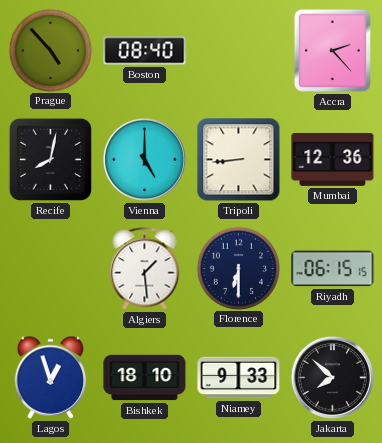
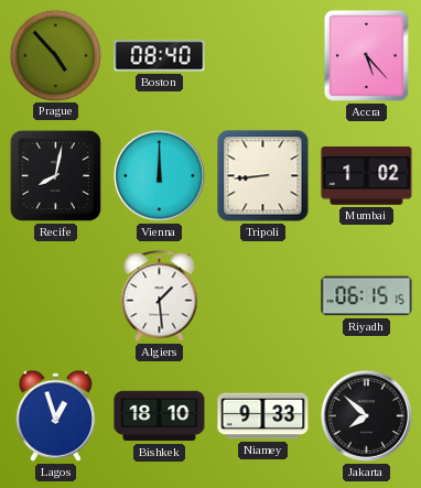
Accra: 2:23 -> 5:23 (366, 55)
Vienna: 5:00 -> 12:00 (159, 175)
Mumbai: 12:36 -> 1:02 (367, 175)
Florence: 6:30 -> none (238, 268)
